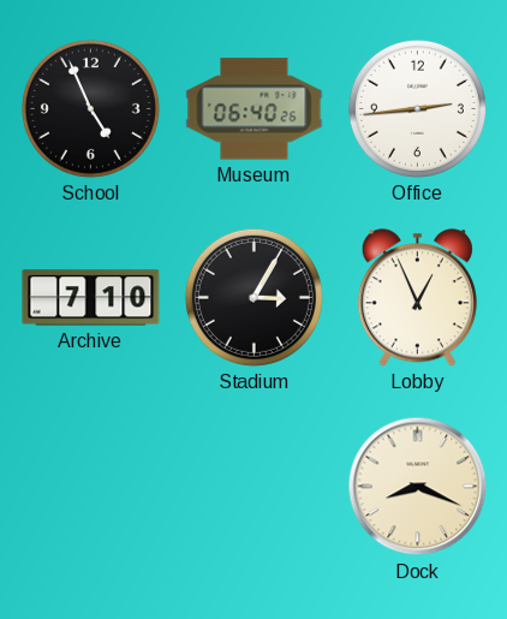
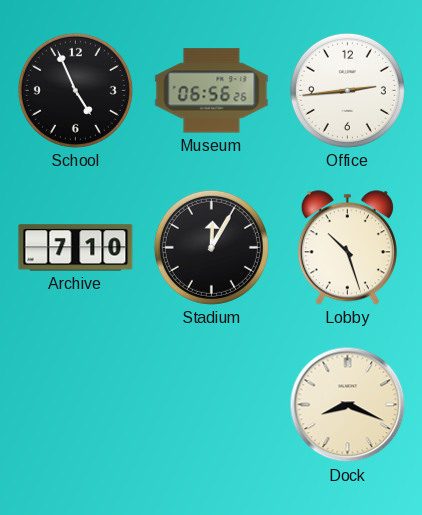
Museum: 06:40 -> 06:56 (212, 91)
Stadium: 3:05 -> 12:05 (211, 247)
Lobby: 12:56 -> 10:27 (347, 248)
